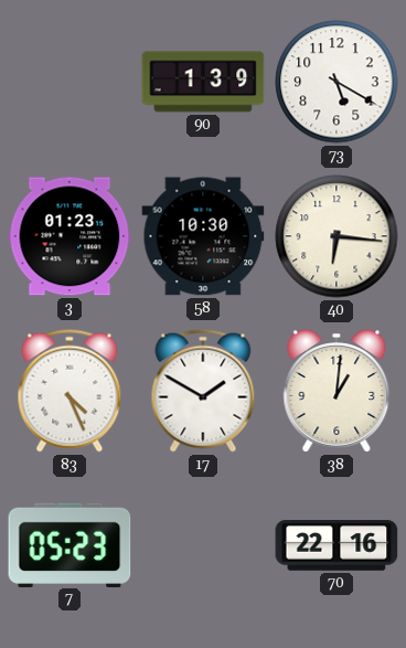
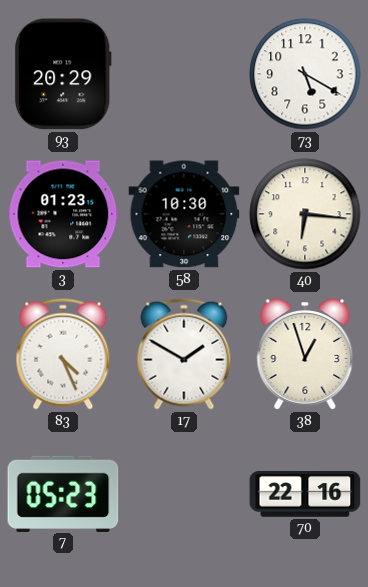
93: none -> 20:29 (63, 74)
90: 1:39 -> none (203, 82)
38: 1:01 -> 12:57 (305, 354)
